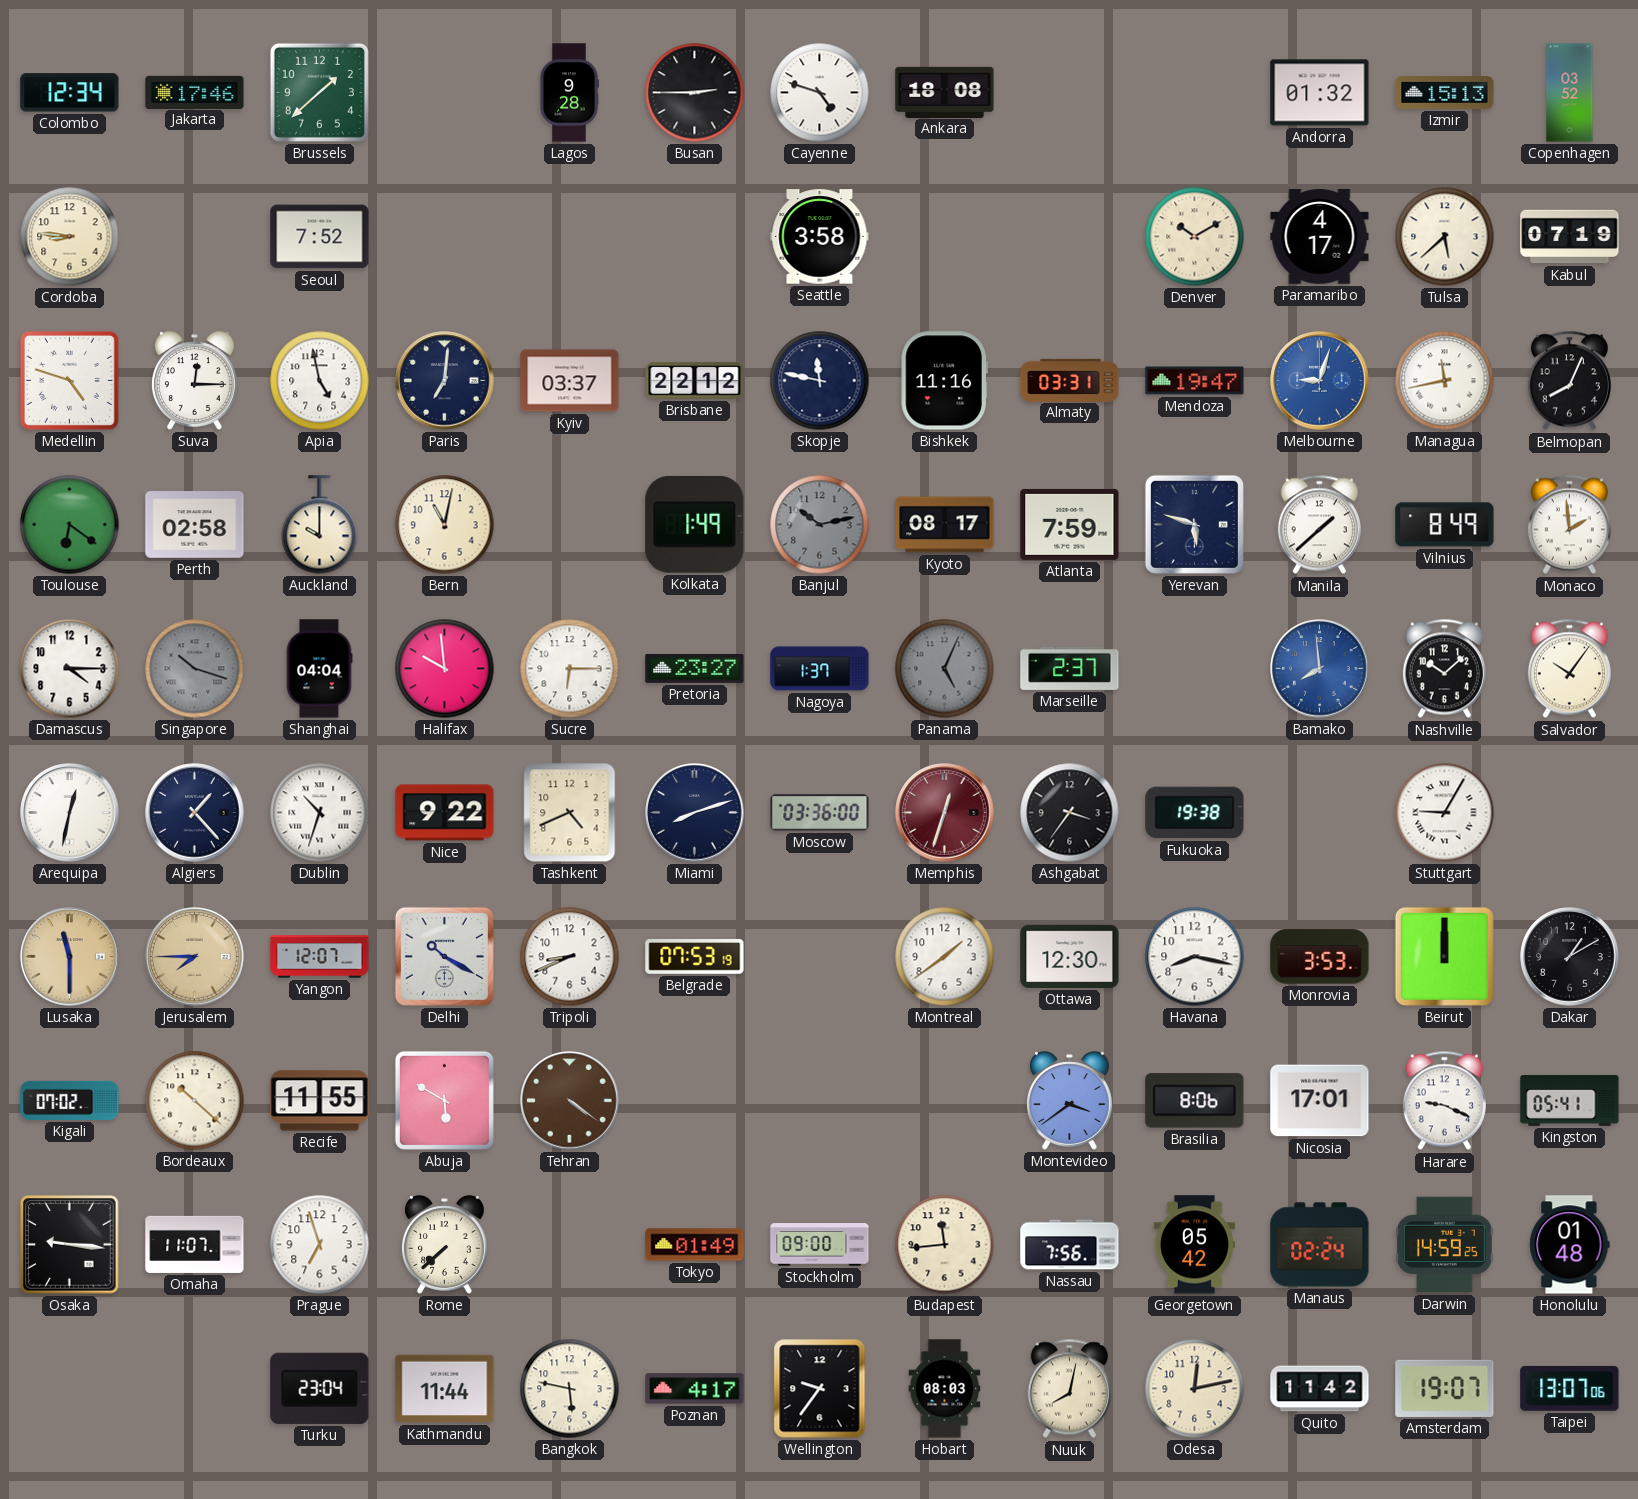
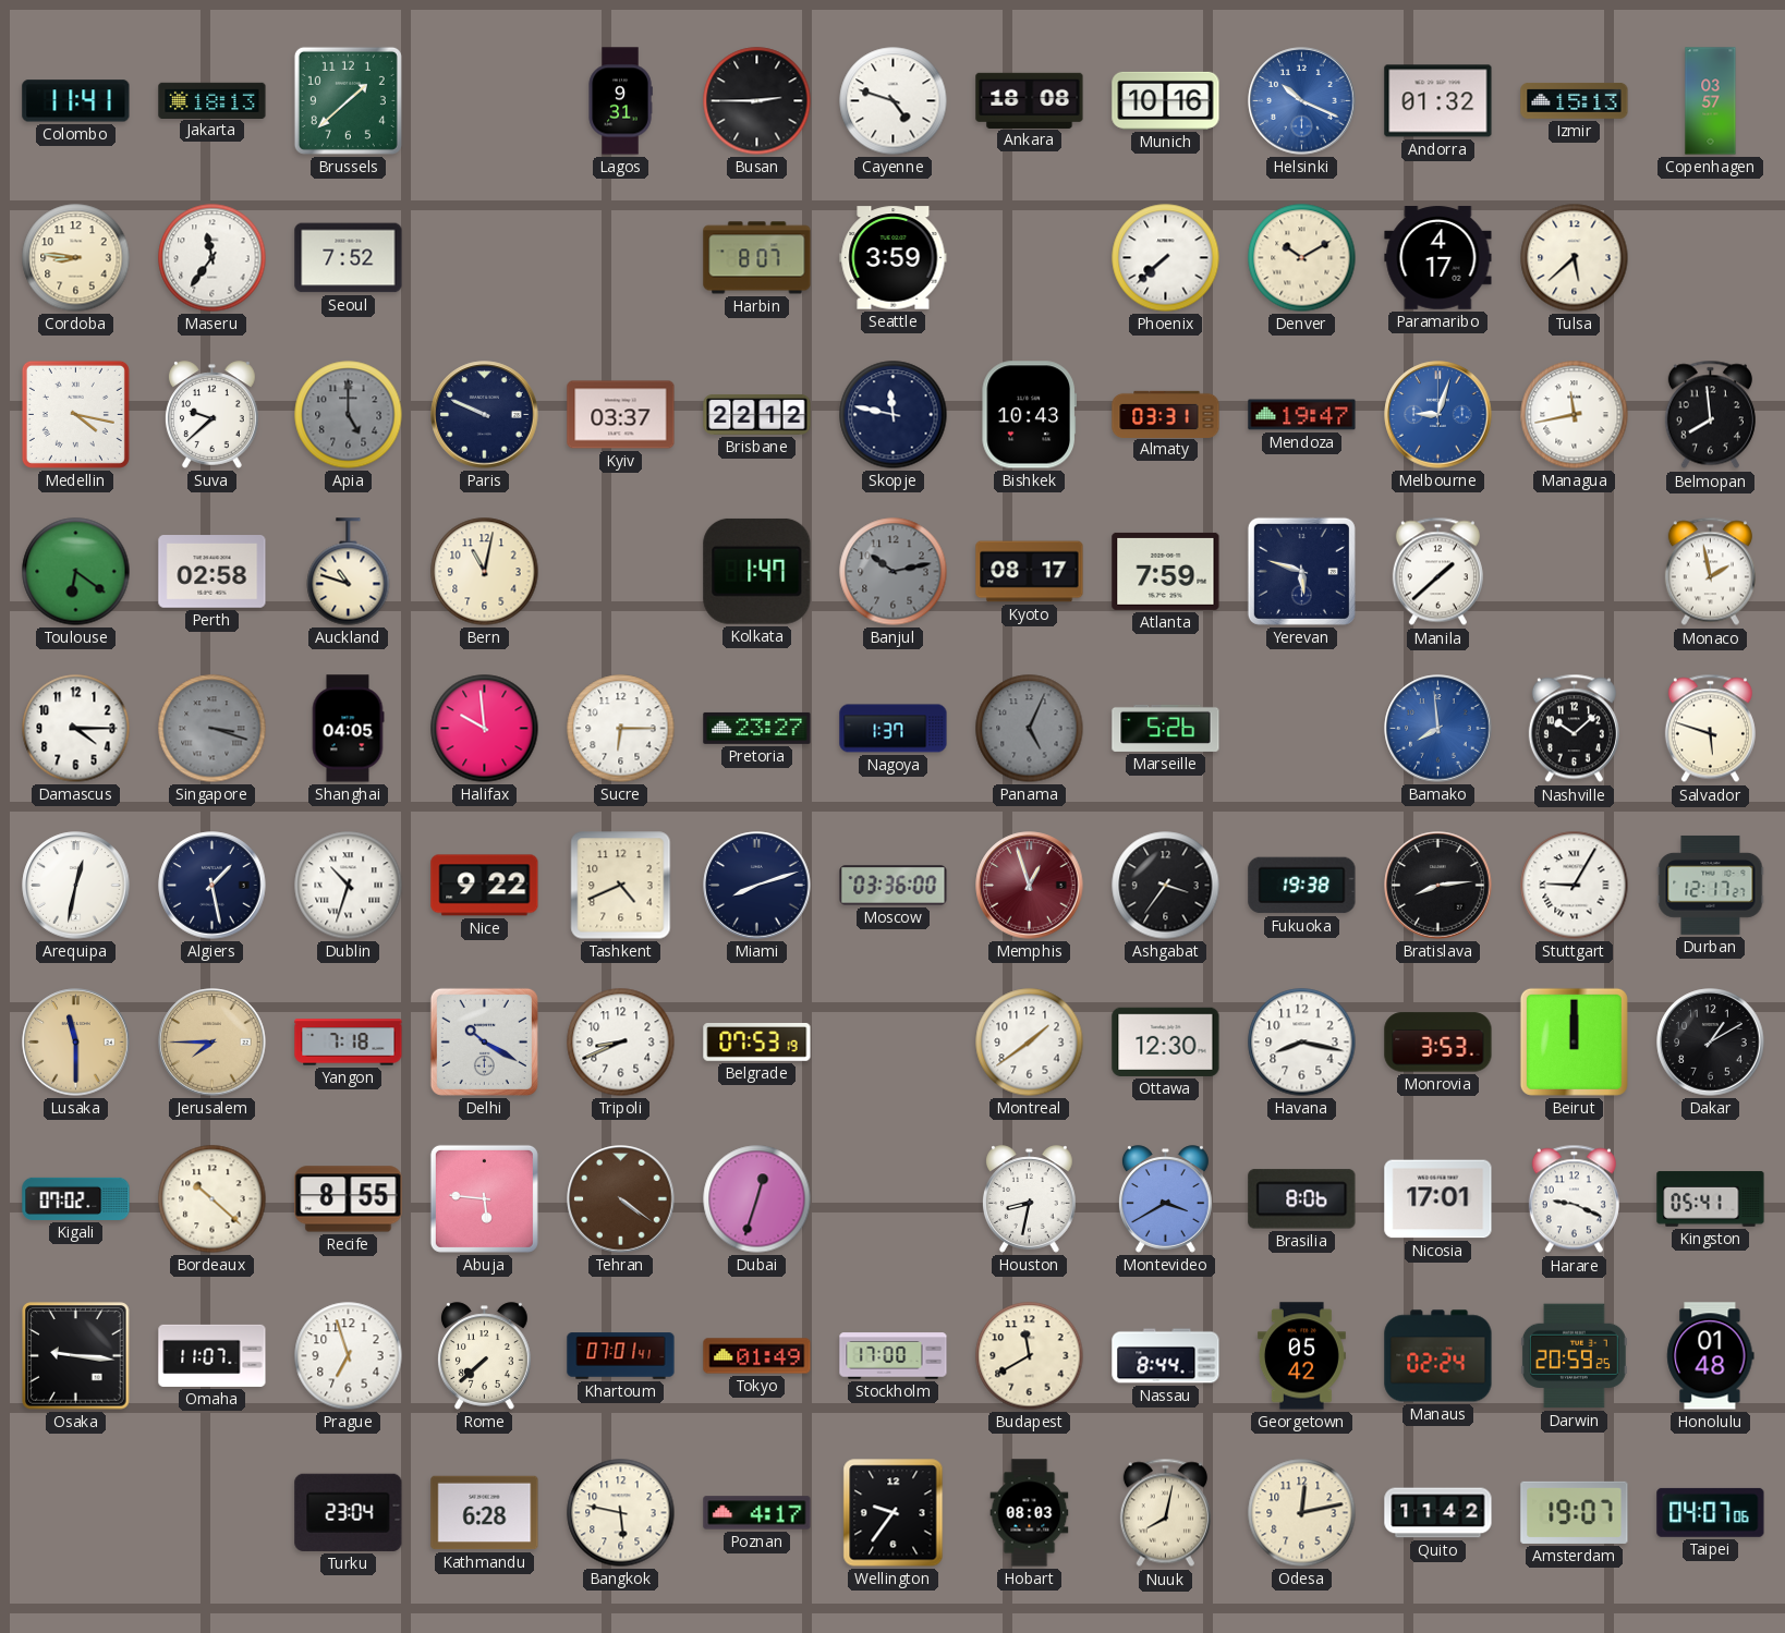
Colombo: 12:34 -> 11:41 (76, 101)
Jakarta: 17:46 -> 18:13 (212, 100)
Lagos: 9:28 -> 9:31 (620, 101)
Munich: none -> 10:16 (1166, 100)
Helsinki: none -> 10:19 (1302, 101)
Copenhagen: 03:52 -> 03:57 (1711, 101)
Maseru: none -> 11:36 (212, 258)
Harbin: none -> 8:07 (757, 258)
Seattle: 3:58 -> 3:59 (894, 258)
Phoenix: none -> 7:38 (1166, 258)
Kabul: 07:19 -> none (1570, 237)
Medellin: 4:48 -> 4:17 (75, 414)
Suva: 12:15 -> 9:38 (212, 415)
Apia: 4:58 -> 5:00 (349, 415)
Apia dial: white -> grey (349, 415)
Paris: 7:01 -> 9:49 (485, 415)
Bishkek: 11:16 -> 10:43 (1029, 415)
Belmopan: 8:04 -> 7:59 (1710, 415)
Auckland: 10:00 -> 10:48 (349, 572)
Kolkata: 1:49 -> 1:47 (757, 571)
Vilnius: 8:49 -> none (1445, 525)
Monaco: 1:59 -> 1:58 (1710, 572)
Singapore: 10:18 -> 3:18 (212, 729)
Shanghai: 04:04 -> 04:05 (348, 729)
Marseille: 2:37 -> 5:26 (1166, 728)
Salvador: 10:06 -> 5:48 (1710, 729)
Algiers: 1:23 -> 1:28 (212, 886)
Memphis: 12:33 -> 12:57 (1030, 886)
Bratislava: none -> 8:14 (1438, 886)
Durban: none -> 12:17 (1711, 886)
Yangon: 12:07 -> 7:18 (349, 1043)
Recife: 11:55 -> 8:55 (349, 1199)
Abuja: 5:50 -> 5:46 (484, 1198)
Dubai: none -> 12:33 (757, 1199)
Houston: none -> 8:32 (1030, 1199)
Montevideo: 3:39 -> 3:40 (1166, 1199)
Khartoum: none -> 07:01 (621, 1356)
Stockholm: 09:00 -> 17:00 (894, 1356)
Budapest: 11:44 -> 11:40 (1030, 1356)
Nassau: 7:56 -> 8:44 (1166, 1356)
Darwin: 14:59 -> 20:59 (1574, 1356)
Kathmandu: 11:44 -> 6:28 (485, 1513)
Taipei: 13:07 -> 04:07 (1711, 1512)
